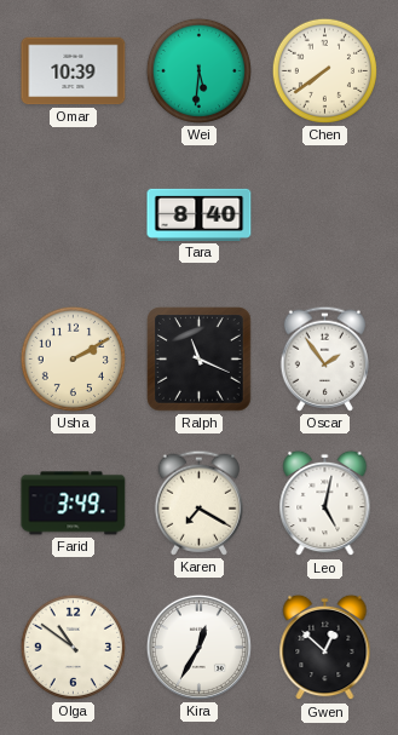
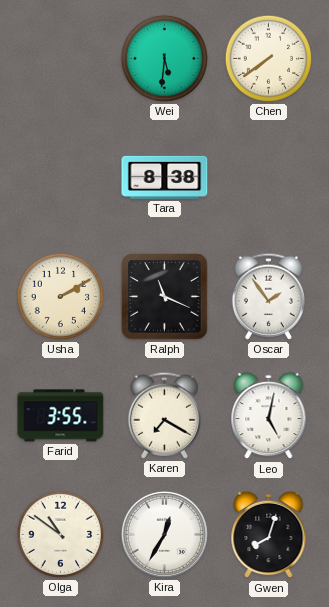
Omar: 10:39 -> none (74, 71)
Tara: 8:40 -> 8:38 (165, 177)
Farid: 3:49 -> 3:55 (61, 416)
Gwen: 12:52 -> 8:03 (269, 535)
